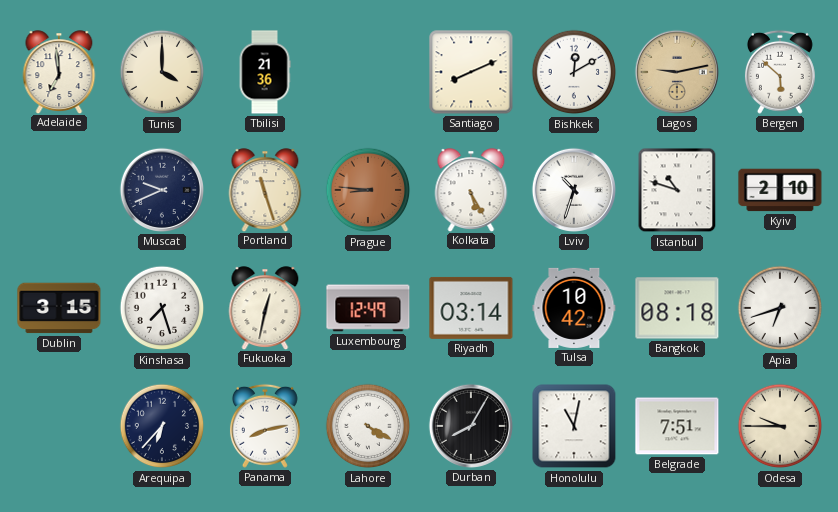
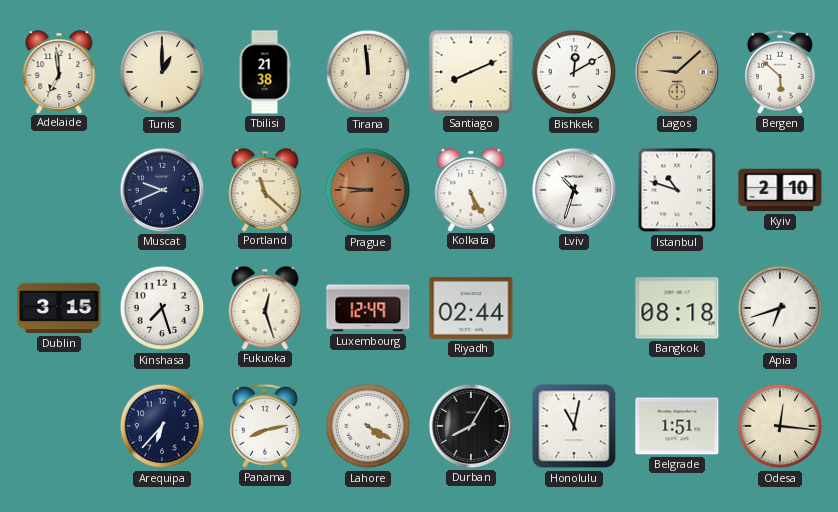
Tunis: 4:00 -> 1:00 (162, 72)
Tbilisi: 21:36 -> 21:38 (265, 72)
Tirana: none -> 11:59 (368, 72)
Lagos: 9:13 -> 9:08 (677, 72)
Portland: 11:27 -> 11:22 (265, 190)
Fukuoka: 12:32 -> 12:27 (265, 308)
Riyadh: 03:14 -> 02:44 (471, 308)
Tulsa: 10:42 -> none (574, 308)
Belgrade: 7:51 -> 1:51 (677, 426)
Odesa: 9:45 -> 12:16 (780, 426)
